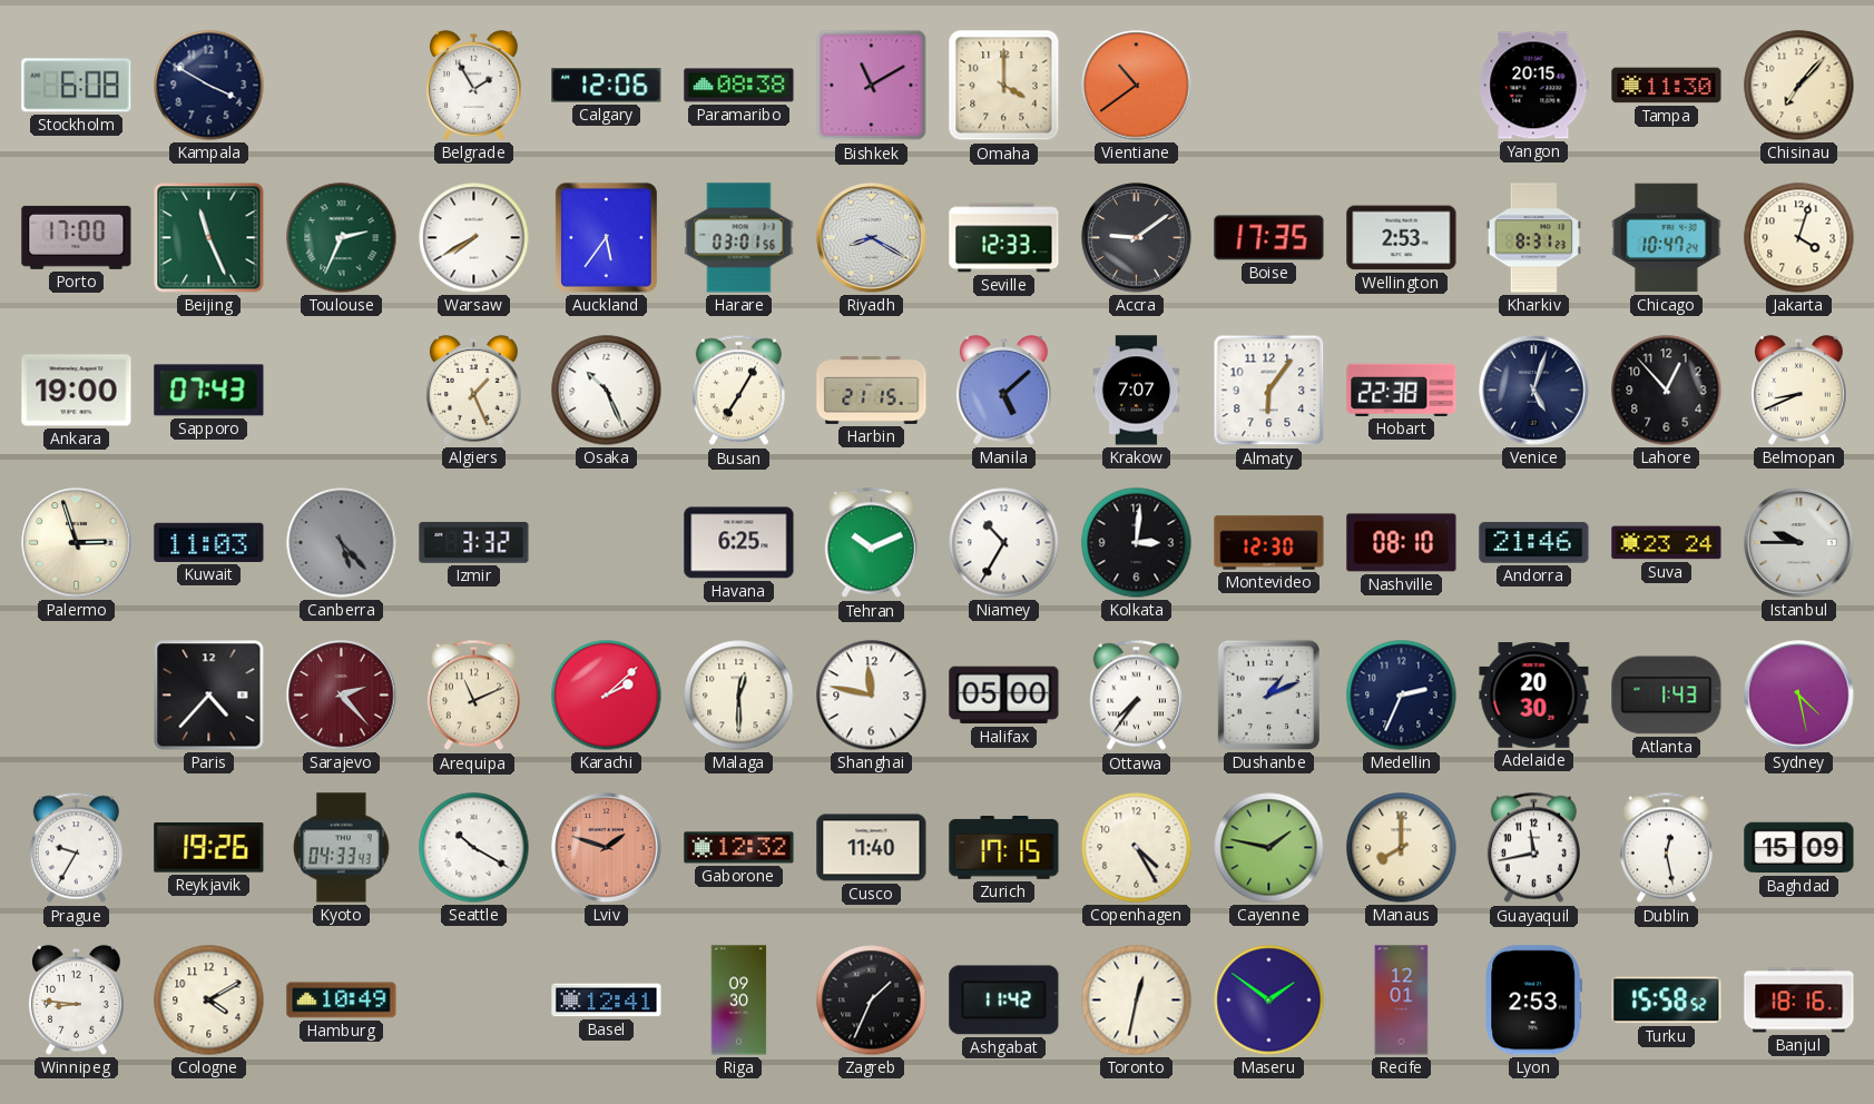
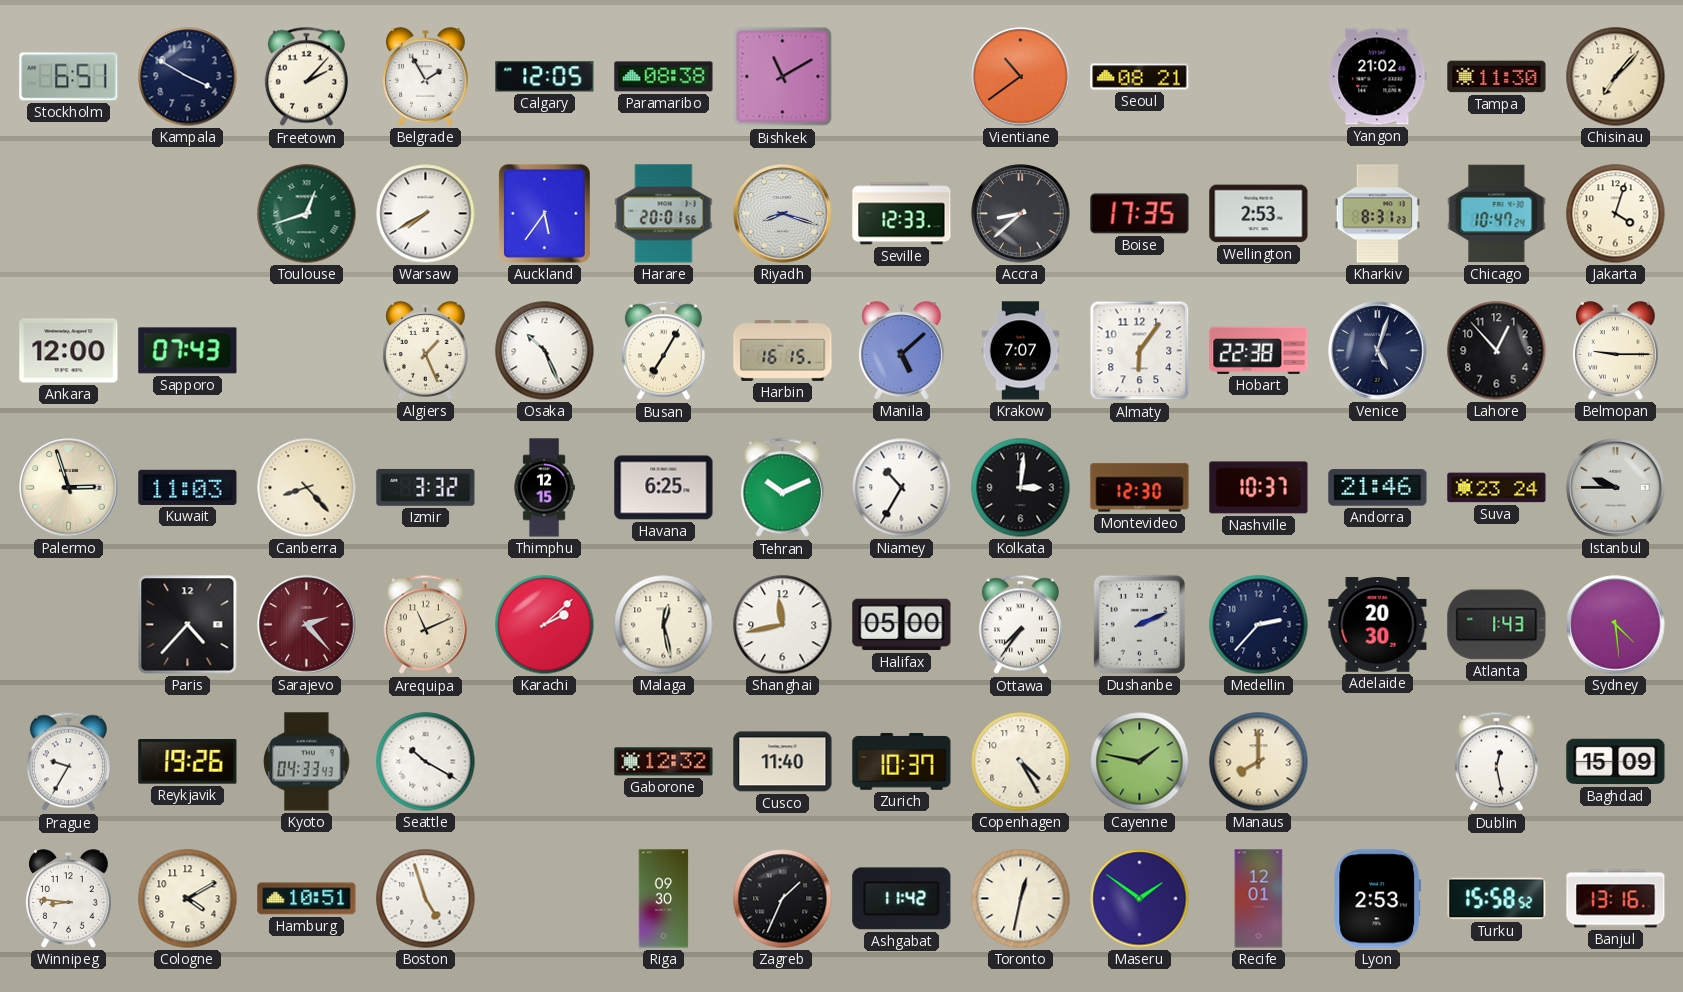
Stockholm: 6:08 -> 6:51 (69, 77)
Freetown: none -> 2:07 (306, 77)
Calgary: 12:06 -> 12:05 (545, 77)
Omaha: 4:00 -> none (1004, 86)
Seoul: none -> 08:21 (1140, 77)
Yangon: 20:15 -> 21:02 (1378, 77)
Porto: 17:00 -> none (77, 237)
Beijing: 11:26 -> none (209, 238)
Toulouse: 2:34 -> 12:42 (307, 214)
Harare: 03:01 -> 20:01 (664, 214)
Riyadh: 8:20 -> 8:18 (783, 214)
Accra: 9:09 -> 8:38 (1021, 214)
Ankara: 19:00 -> 12:00 (69, 351)
Harbin: 21:15 -> 16:15 (783, 350)
Belmopan: 8:41 -> 9:15 (1616, 351)
Canberra: 5:23 -> 8:23 (307, 488)
Canberra dial: grey -> cream (307, 488)
Thimphu: none -> 12:15 (544, 488)
Nashville: 08:10 -> 10:37 (1259, 488)
Malaga: 12:30 -> 12:28 (664, 625)
Shanghai: 11:47 -> 11:43 (783, 625)
Dushanbe: 1:11 -> 2:11 (1139, 624)
Medellin: 2:34 -> 2:37 (1259, 625)
Sydney: 4:28 -> 4:29 (1616, 625)
Lviv: 1:48 -> none (607, 848)
Zurich: 17:15 -> 10:37 (902, 762)
Guayaquil: 11:43 -> none (1533, 848)
Hamburg: 10:49 -> 10:51 (307, 899)
Boston: none -> 4:57 (426, 899)
Basel: 12:41 -> none (607, 1000)
Banjul: 18:16 -> 13:16 (1616, 899)
